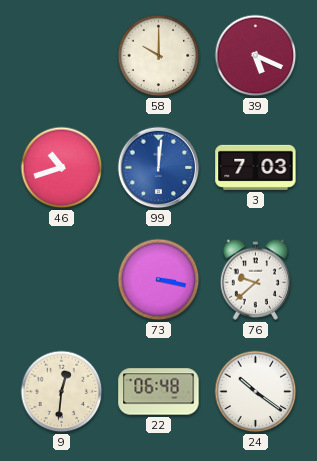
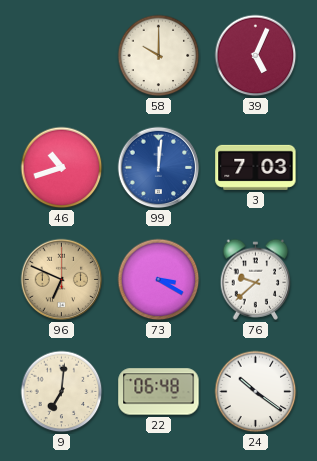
39: 5:19 -> 5:04 (256, 56)
96: none -> 6:49 (62, 280)
73: 3:17 -> 3:20 (159, 280)
9: 12:31 -> 7:01 (62, 392)
